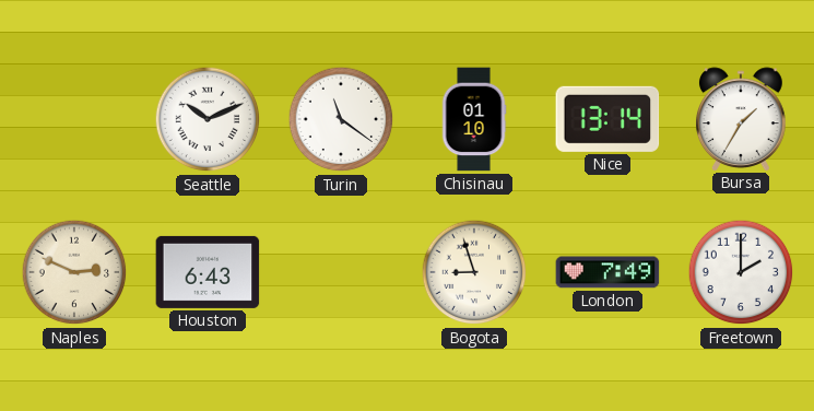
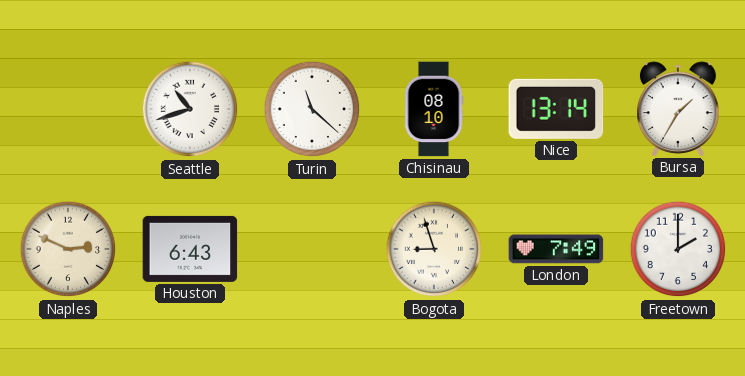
Seattle: 10:11 -> 10:42 (190, 109)
Turin: 11:21 -> 11:22 (312, 109)
Chisinau: 01:10 -> 08:10 (434, 109)
